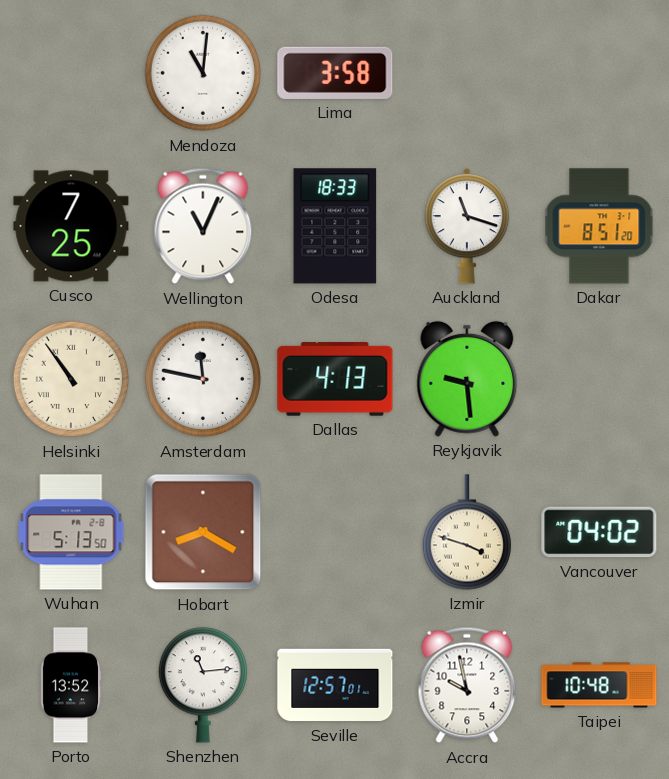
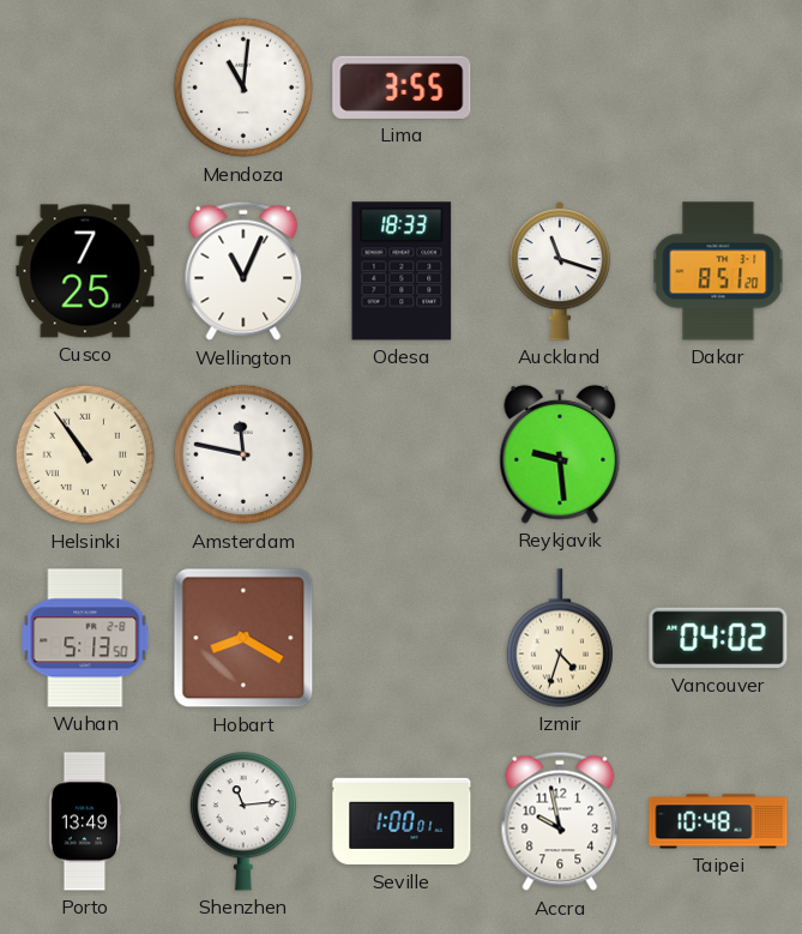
Lima: 3:58 -> 3:55 (402, 88)
Dallas: 4:13 -> none (335, 379)
Izmir: 3:48 -> 4:33 (559, 638)
Porto: 13:52 -> 13:49 (85, 821)
Seville: 12:57 -> 1:00 (402, 821)
